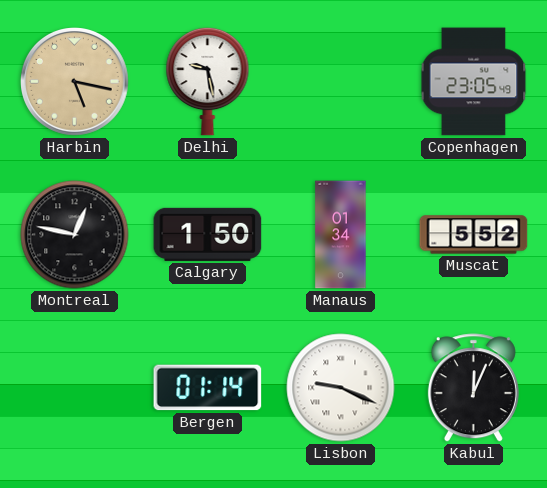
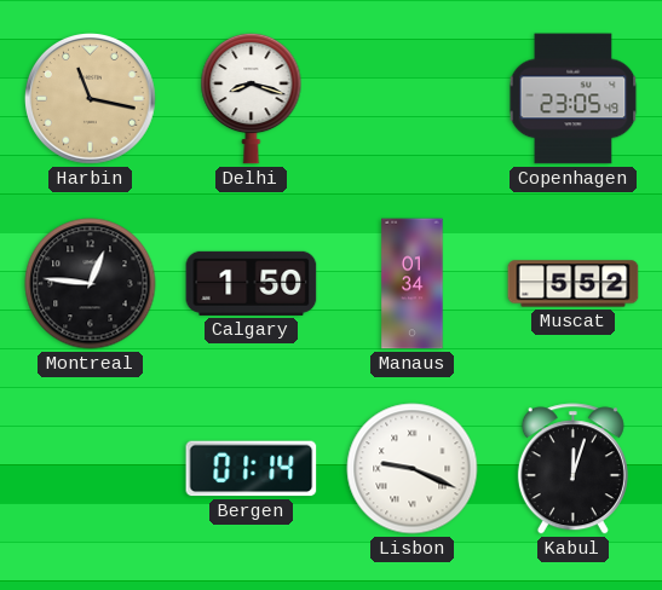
Harbin: 5:17 -> 11:17 (91, 99)
Delhi: 9:28 -> 8:18 (252, 98)
Montreal: 12:47 -> 12:46 (91, 284)
Kabul: 12:04 -> 12:03 (572, 469)
